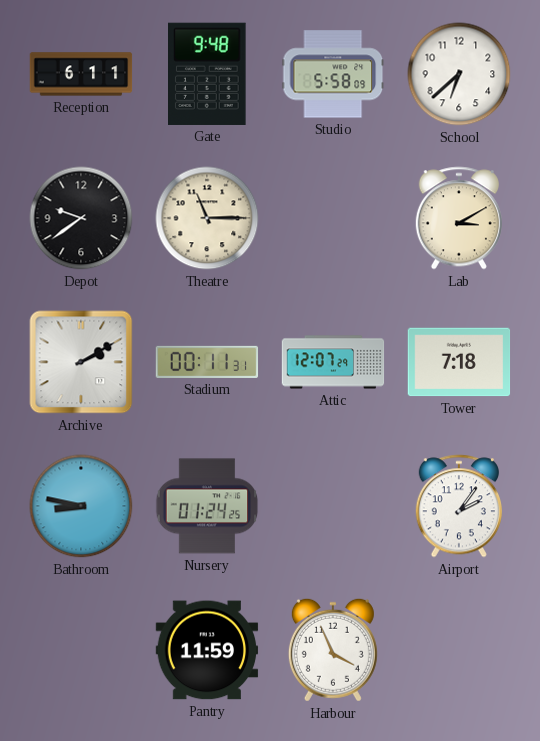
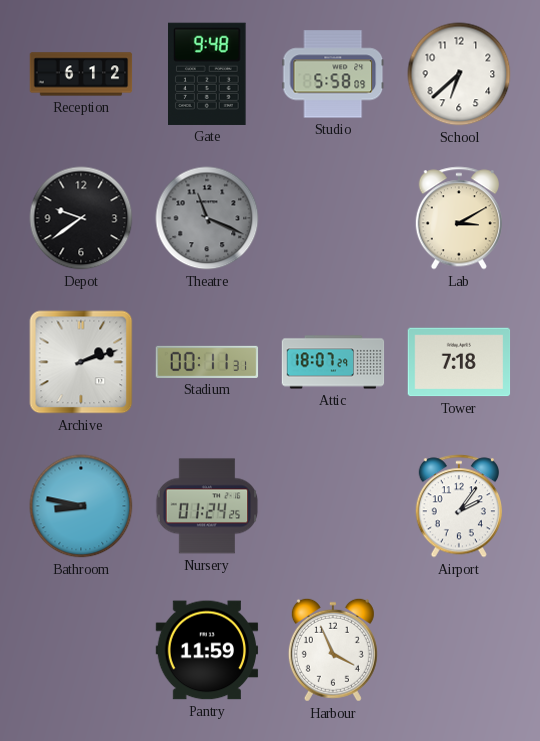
Reception: 6:11 -> 6:12 (81, 74)
Theatre: 11:15 -> 11:19 (207, 218)
Theatre dial: cream -> grey (207, 218)
Archive: 2:10 -> 2:12 (81, 362)
Attic: 12:07 -> 18:07 (333, 362)
